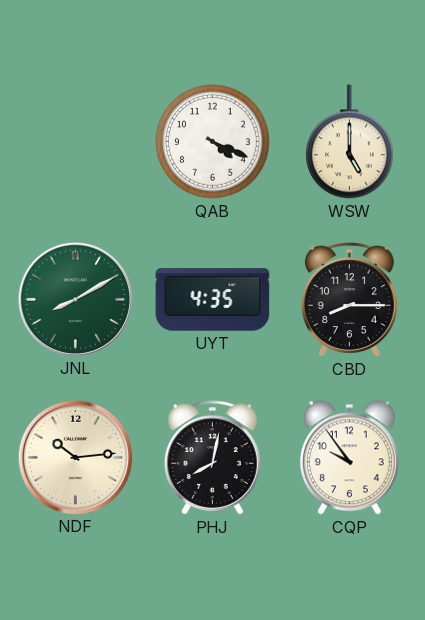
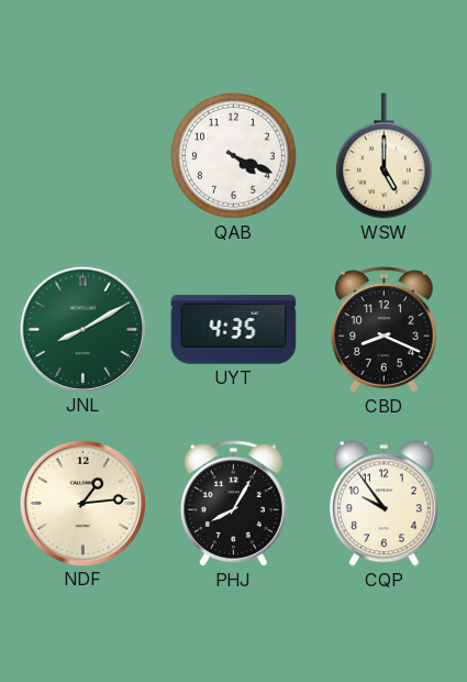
CBD: 8:15 -> 8:19 (383, 330)
NDF: 10:14 -> 1:14 (82, 503)
PHJ: 8:02 -> 8:05 (233, 504)
